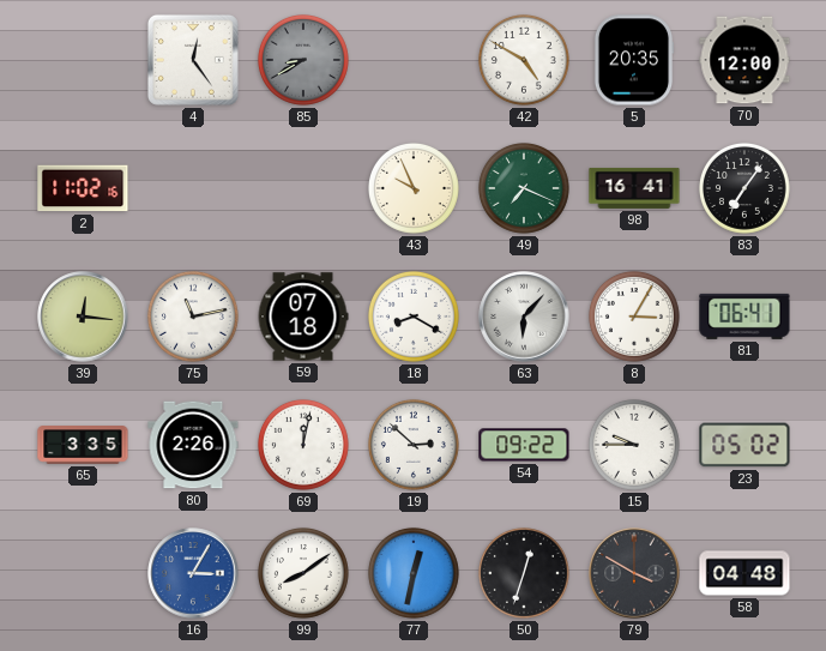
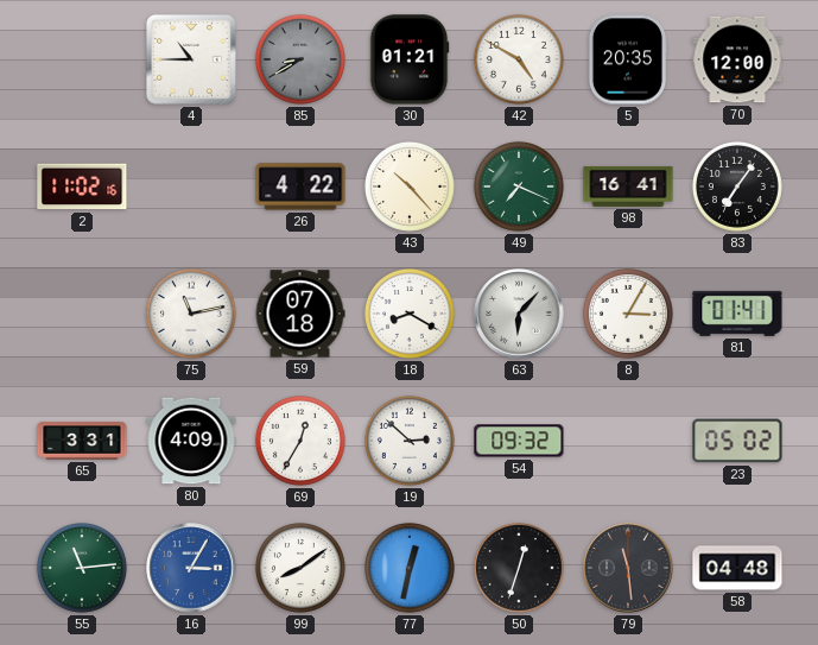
4: 12:24 -> 10:45 (191, 59)
30: none -> 01:21 (410, 59)
26: none -> 4:22 (300, 186)
43: 9:56 -> 10:23 (410, 186)
39: 12:16 -> none (83, 317)
81: 06:41 -> 01:41 (737, 314)
65: 3:35 -> 3:31 (82, 441)
80: 2:26 -> 4:09 (191, 441)
69: 12:02 -> 12:35 (300, 441)
54: 09:22 -> 09:32 (519, 441)
15: 9:45 -> none (634, 445)
55: none -> 11:14 (82, 568)
79: 3:50 -> 11:29 (628, 568)
